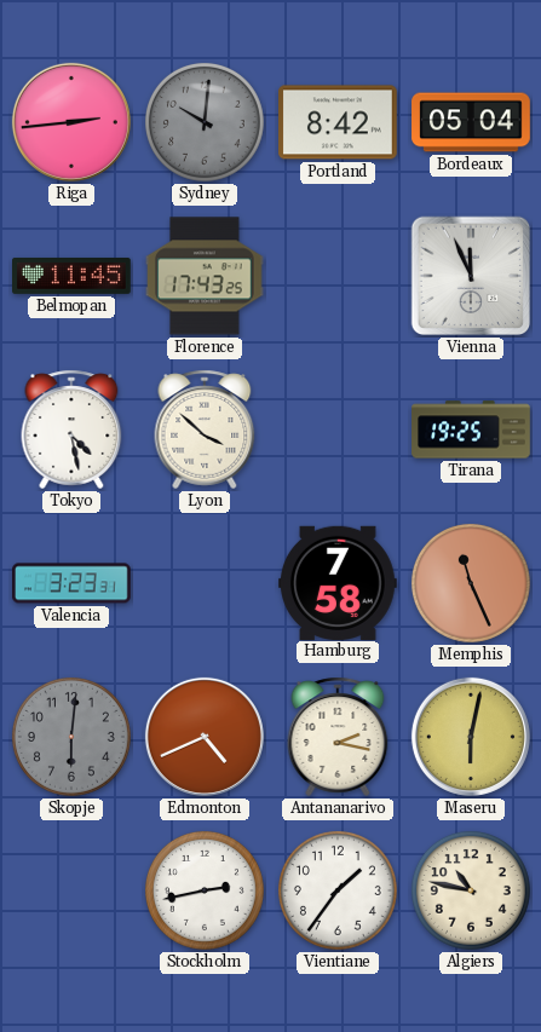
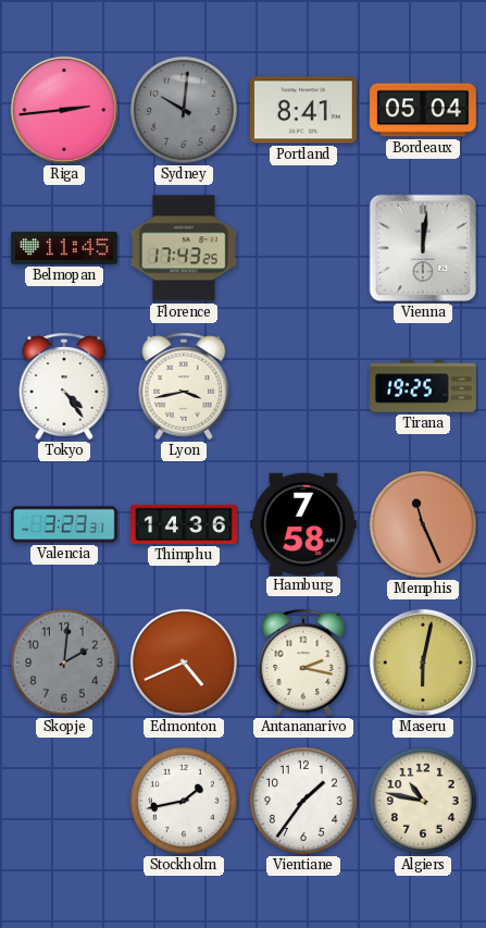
Portland: 8:42 -> 8:41 (304, 110)
Vienna: 11:56 -> 12:01 (423, 248)
Tokyo: 4:28 -> 4:24 (64, 386)
Lyon: 3:52 -> 3:43 (184, 386)
Thimphu: none -> 14:36 (184, 524)
Skopje: 6:01 -> 2:01 (64, 663)
Stockholm: 2:43 -> 1:43 (184, 801)
